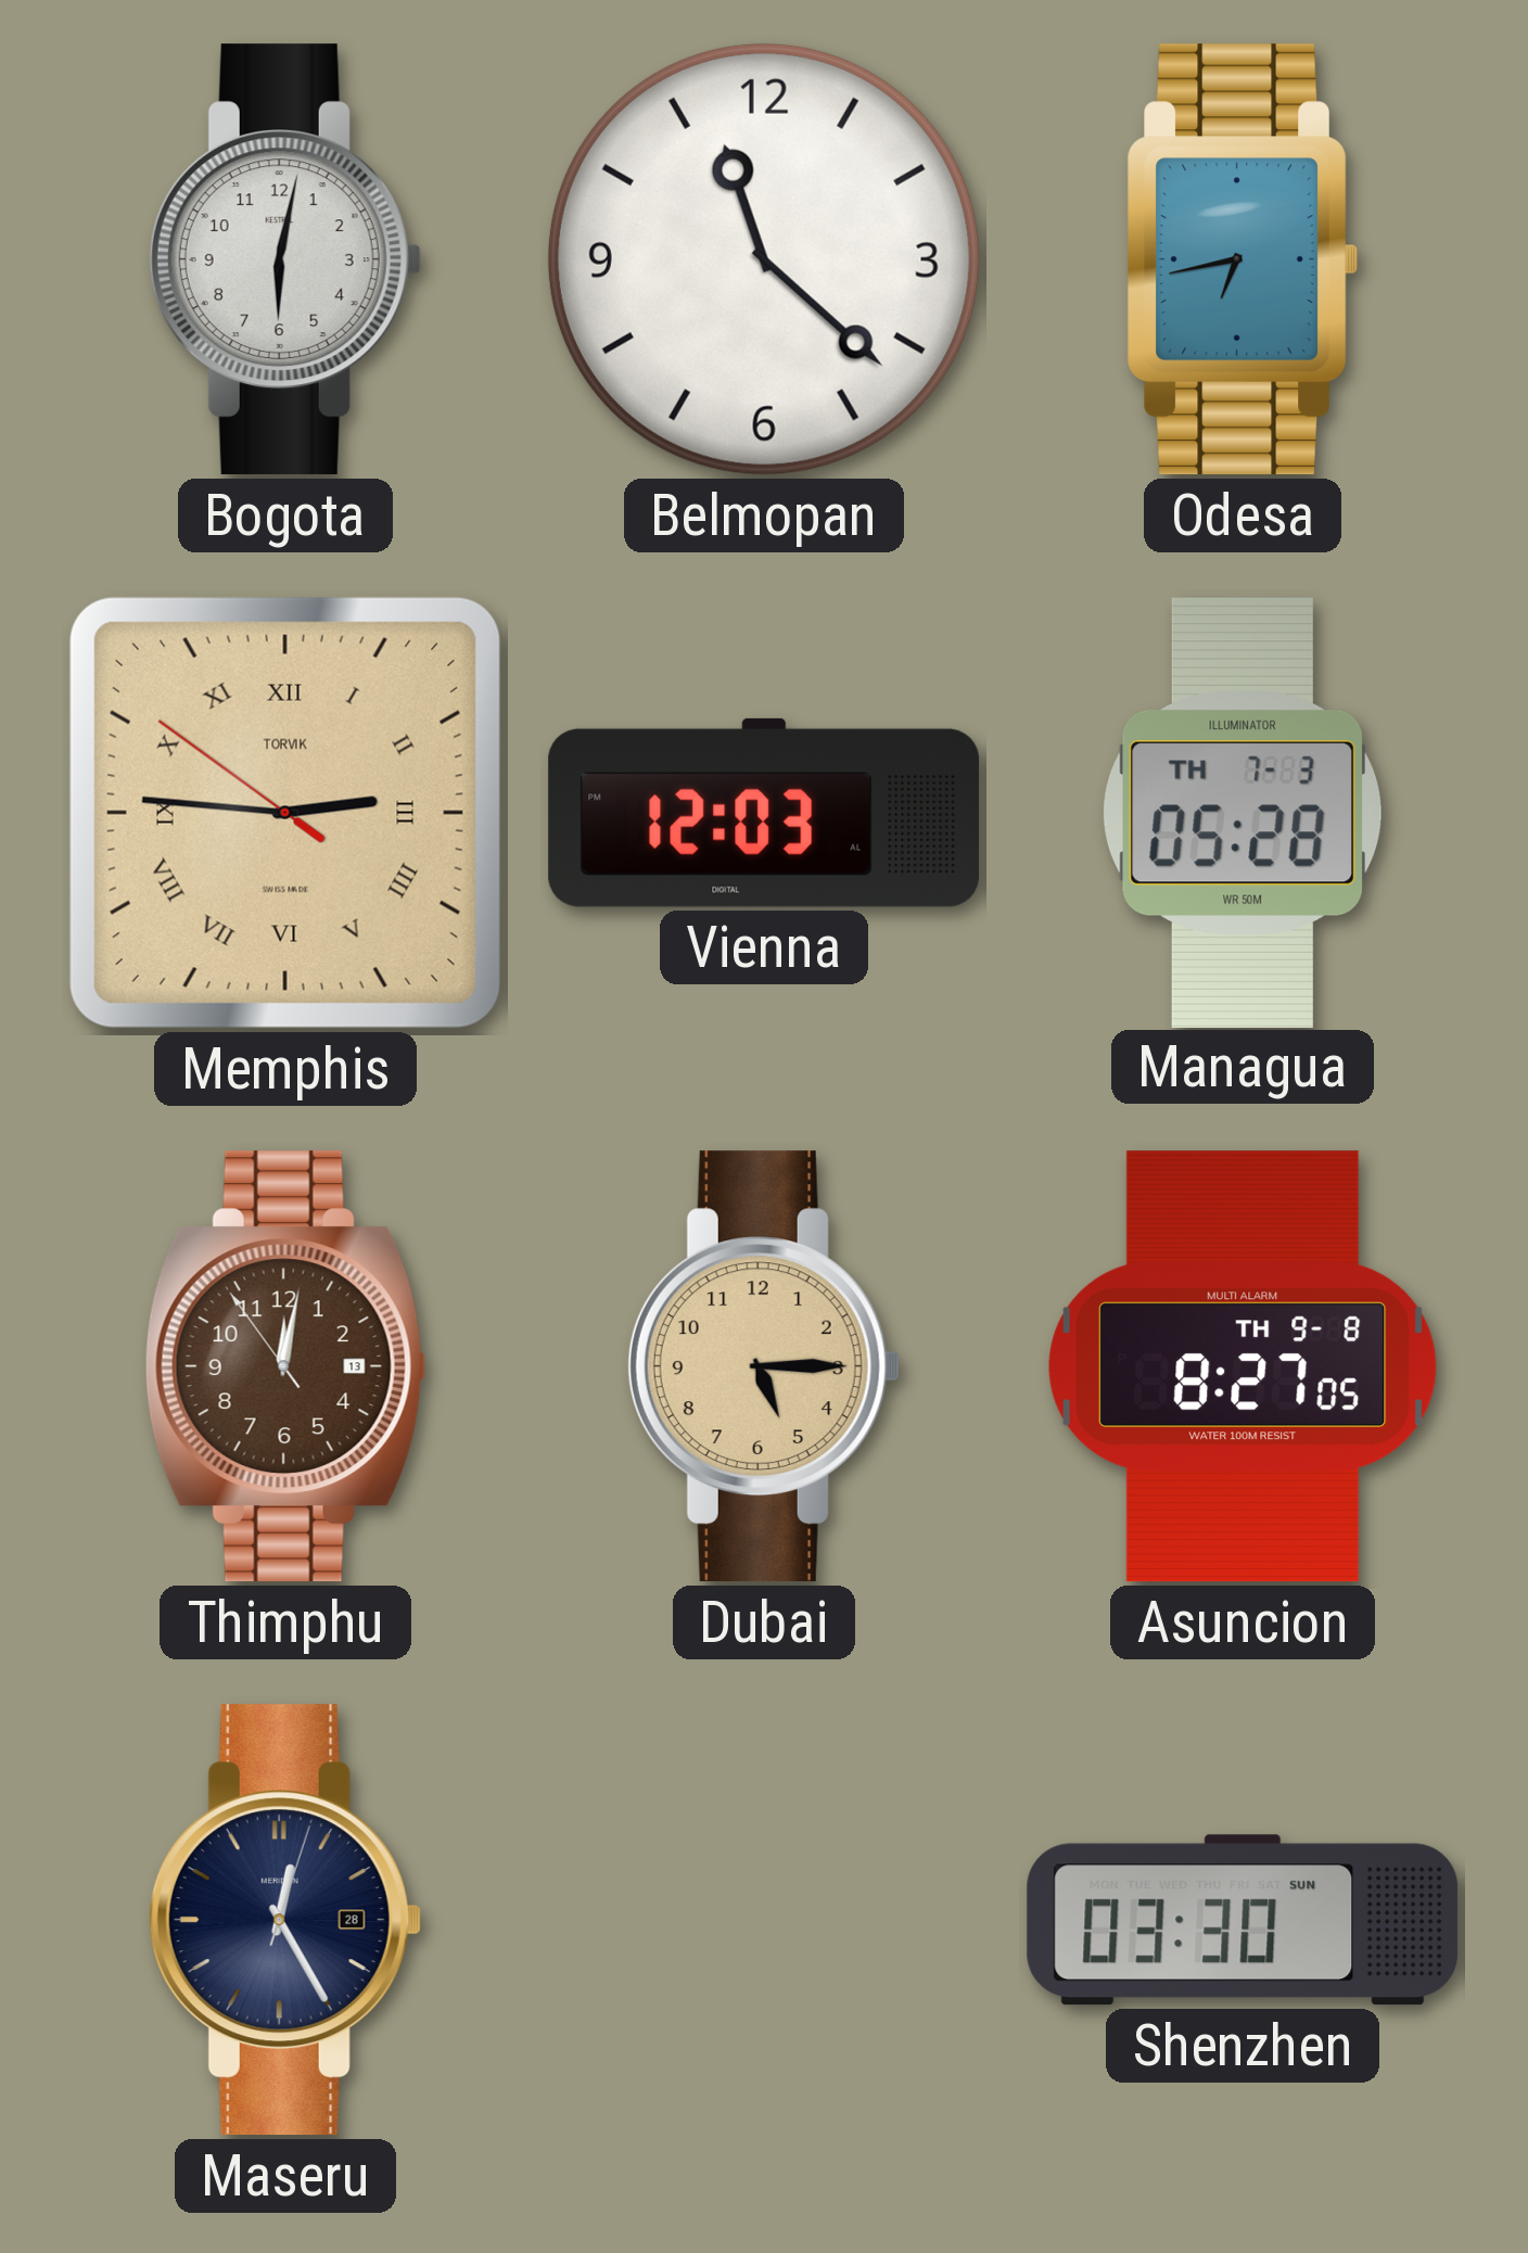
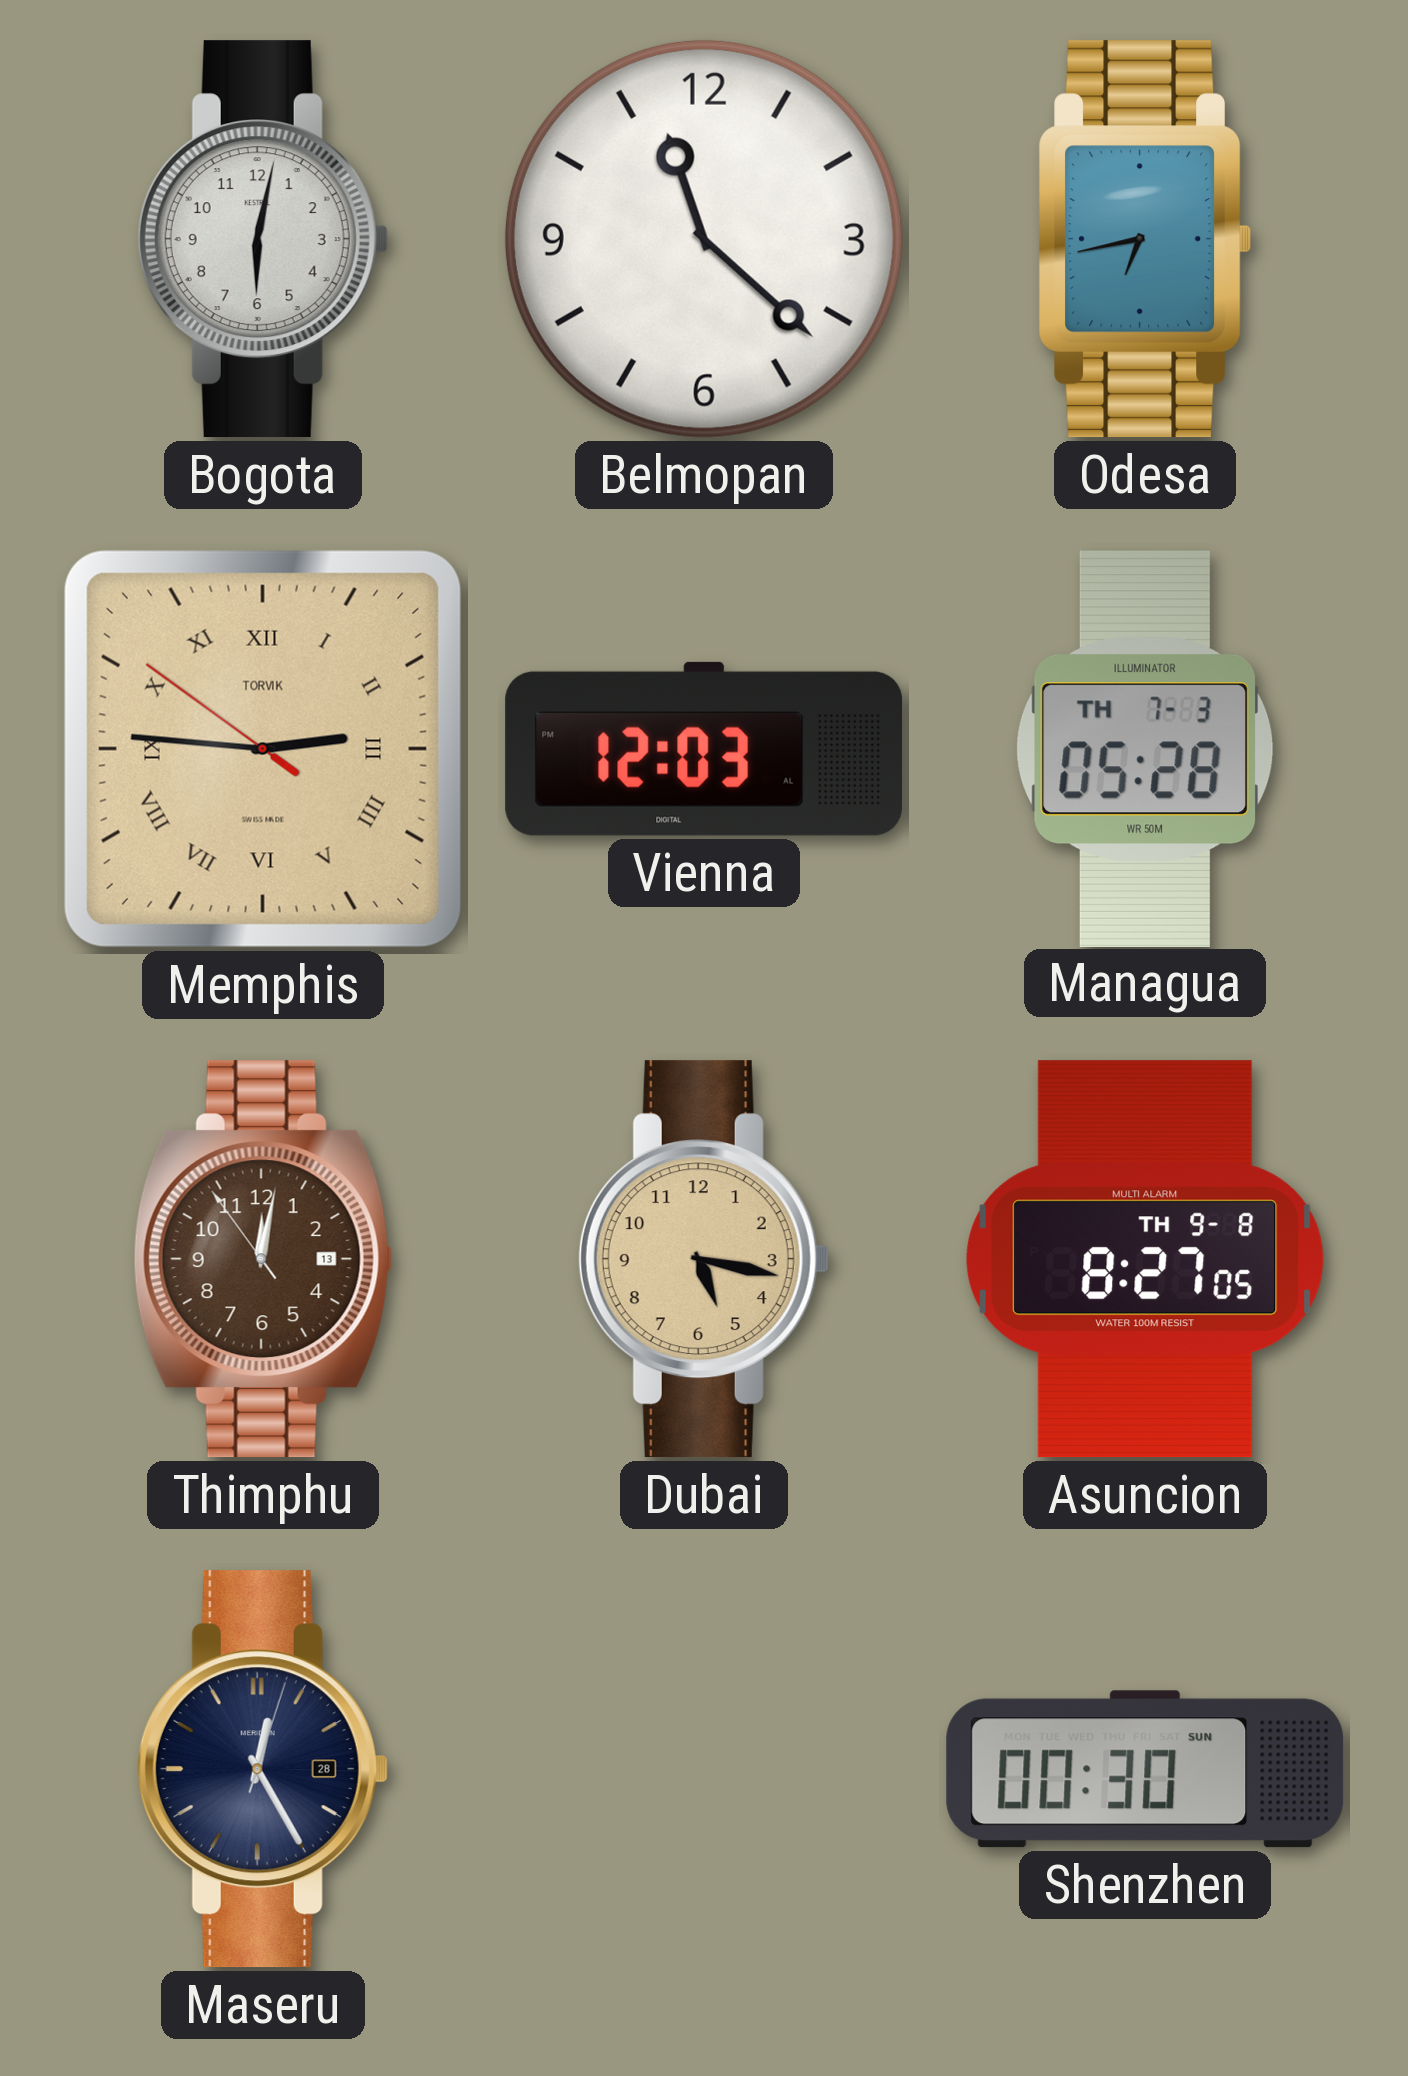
Dubai: 5:15 -> 5:17 (704, 1259)
Shenzhen: 03:30 -> 00:30 (1145, 1769)
